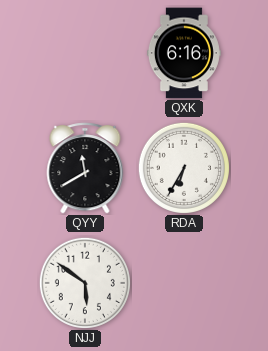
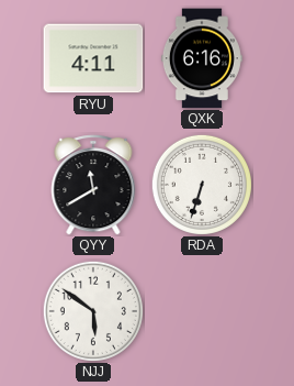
RYU: none -> 4:11 (93, 58)
RDA: 6:35 -> 6:33 (202, 185)
